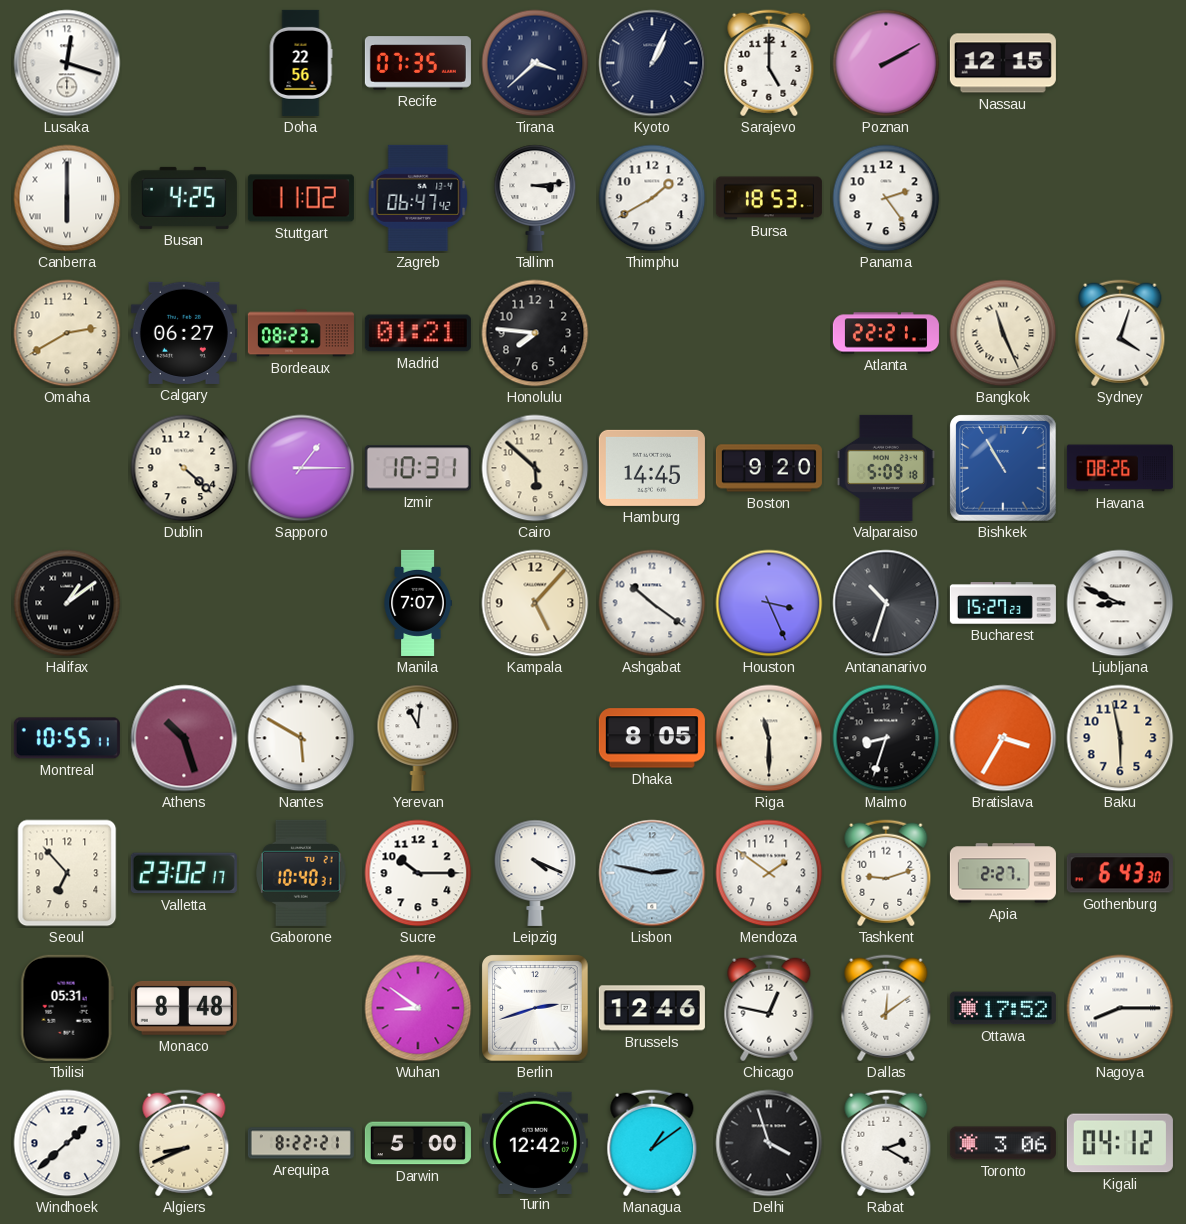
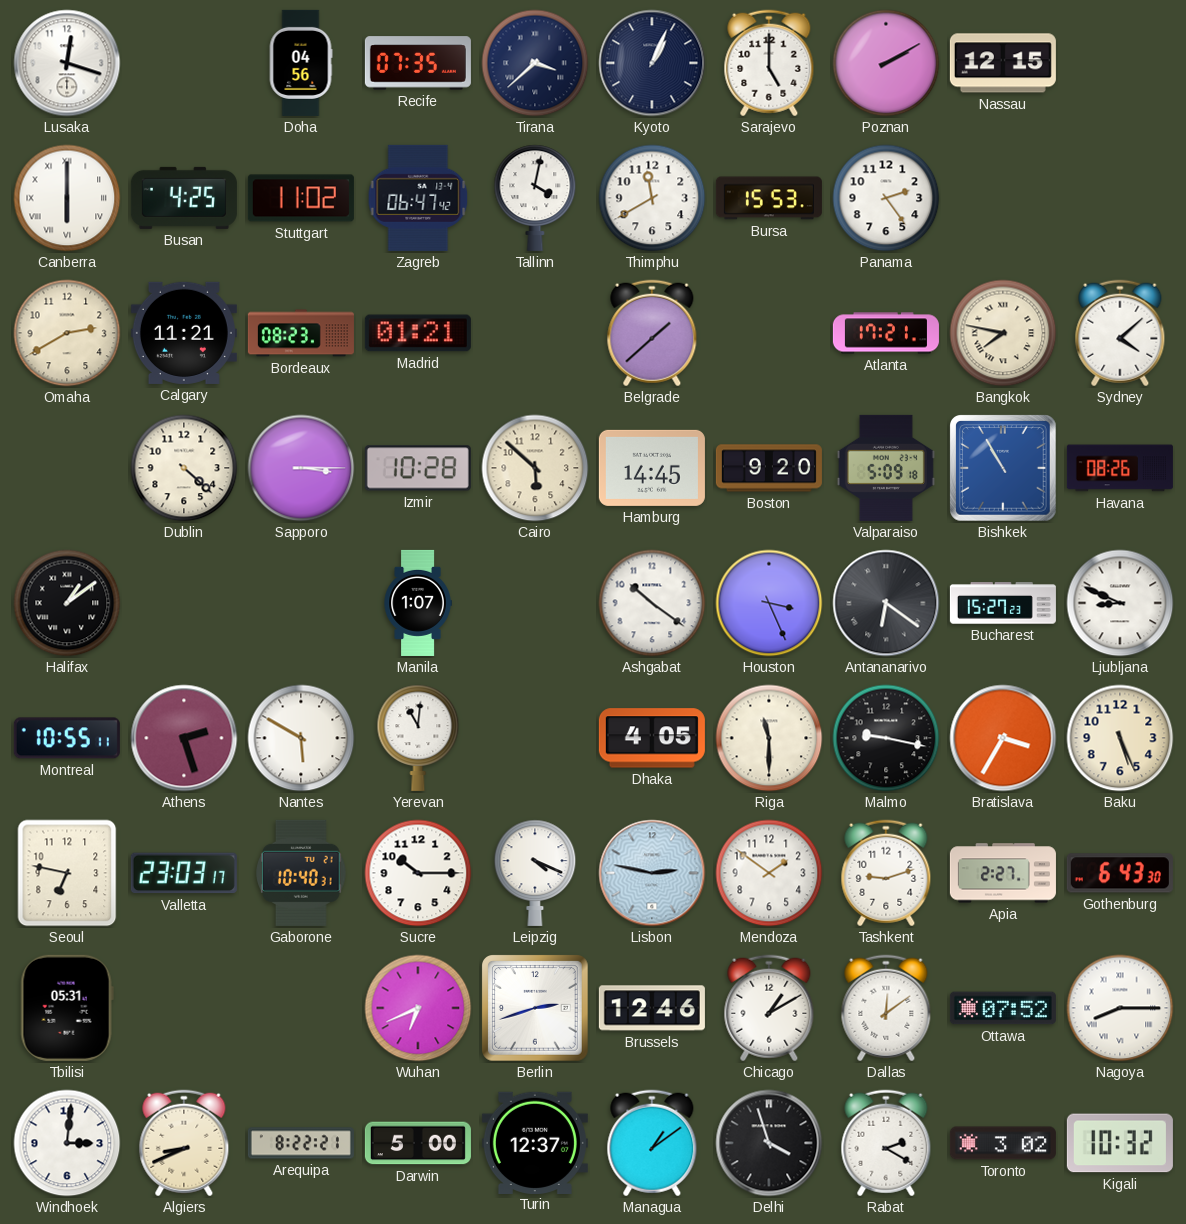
Doha: 22:56 -> 04:56 (301, 63)
Tallinn: 3:14 -> 4:02 (535, 198)
Thimphu: 1:40 -> 11:40 (652, 198)
Bursa: 18:53 -> 15:53 (769, 198)
Calgary: 06:27 -> 11:21 (184, 333)
Honolulu: 7:46 -> none (535, 333)
Belgrade: none -> 1:38 (652, 333)
Atlanta: 22:21 -> 17:21 (886, 333)
Bangkok: 11:26 -> 7:47 (1003, 333)
Sydney: 4:03 -> 4:08 (1120, 333)
Sapporo: 1:15 -> 3:15 (301, 468)
Izmir: 10:31 -> 10:28 (418, 468)
Manila: 7:07 -> 1:07 (418, 603)
Kampala: 5:07 -> none (535, 603)
Antananarivo: 10:33 -> 6:21 (886, 603)
Athens: 10:27 -> 2:27 (184, 738)
Dhaka: 8:05 -> 4:05 (652, 738)
Malmo: 8:33 -> 9:17 (886, 738)
Baku: 5:58 -> 5:26 (1120, 738)
Seoul: 6:53 -> 6:47 (67, 873)
Valletta: 23:02 -> 23:03 (184, 873)
Monaco: 8:48 -> none (184, 1008)
Wuhan: 8:51 -> 6:41 (418, 1008)
Chicago: 12:47 -> 1:10 (769, 1008)
Ottawa: 17:52 -> 07:52 (1003, 1008)
Windhoek: 1:38 -> 3:01 (67, 1143)
Turin: 12:42 -> 12:37 (535, 1142)
Toronto: 3:06 -> 3:02 (1003, 1143)
Kigali: 04:12 -> 10:32 (1120, 1143)
